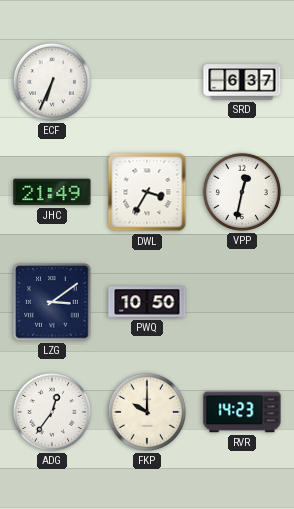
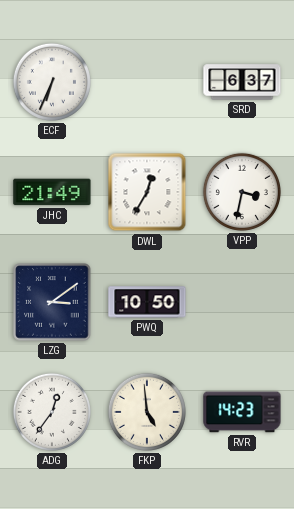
DWL: 3:35 -> 12:35 (147, 192)
VPP: 12:32 -> 3:32 (242, 192)
FKP: 10:00 -> 4:59 (147, 412)
